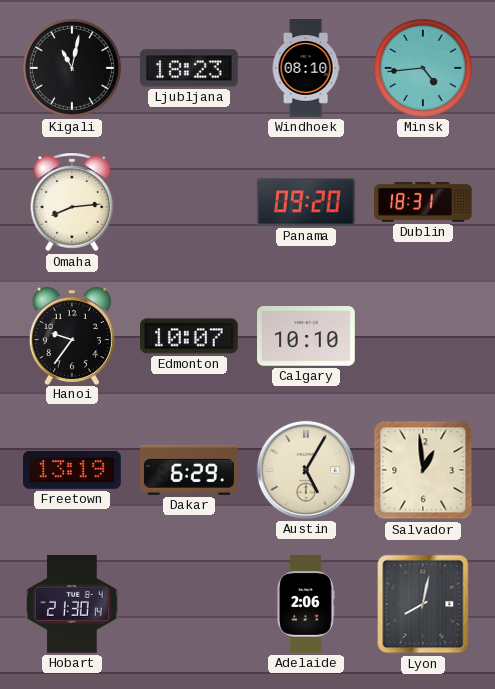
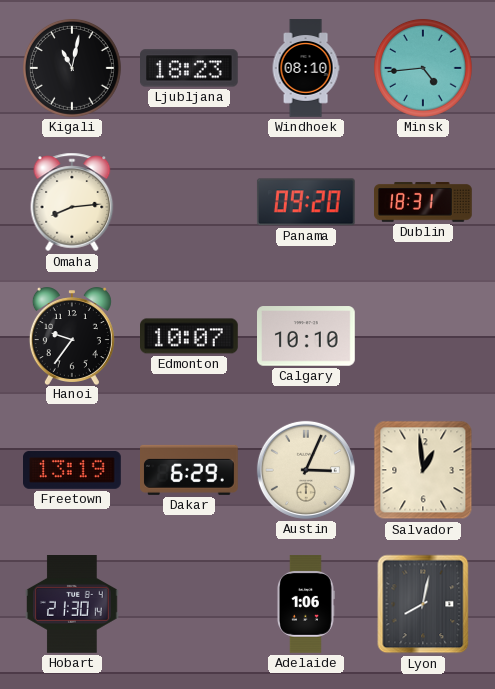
Austin: 5:05 -> 3:04 (306, 470)
Adelaide: 2:06 -> 1:06 (305, 604)
